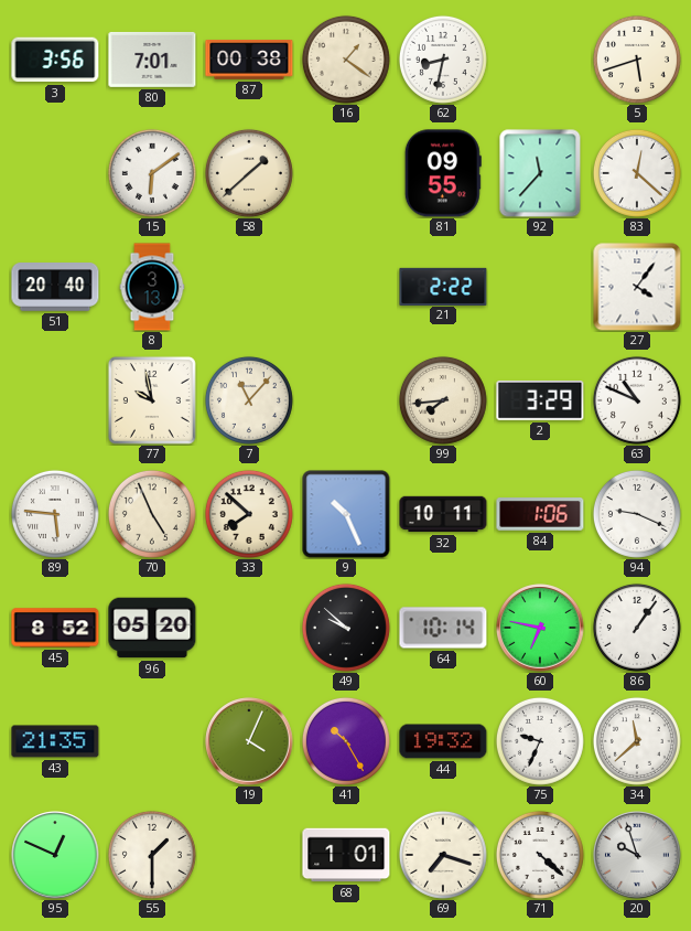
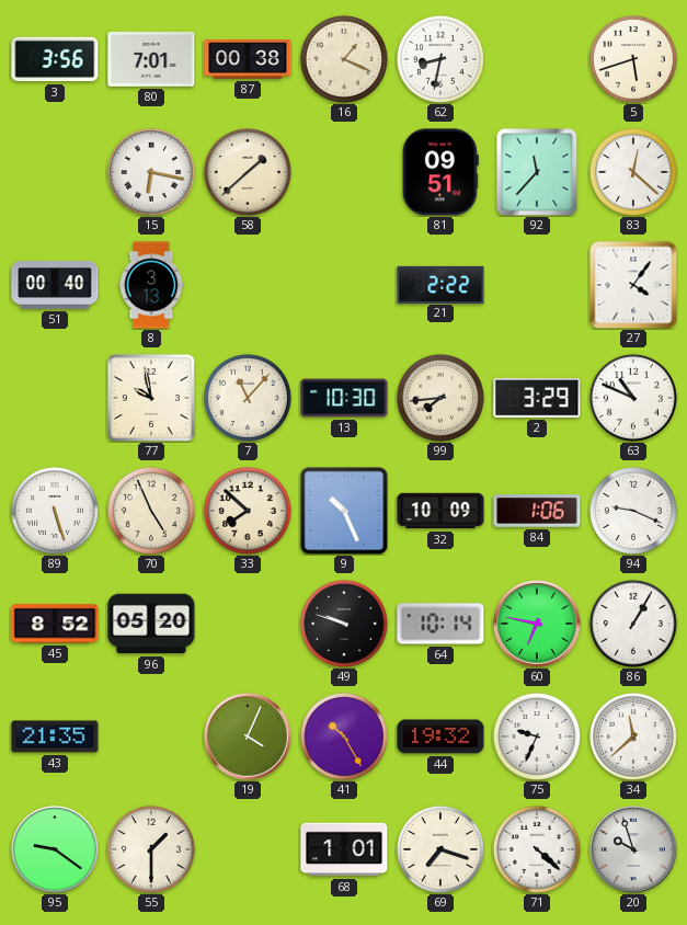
16: 1:21 -> 1:19 (344, 59)
15: 6:09 -> 6:17 (151, 172)
81: 09:55 -> 09:51 (440, 172)
51: 20:40 -> 00:40 (55, 286)
13: none -> 10:30 (344, 398)
89: 5:46 -> 5:27 (55, 511)
32: 10:11 -> 10:09 (440, 511)
49: 9:52 -> 9:48 (344, 624)
86: 1:06 -> 1:05 (633, 624)
95: 12:49 -> 9:21 (55, 849)
